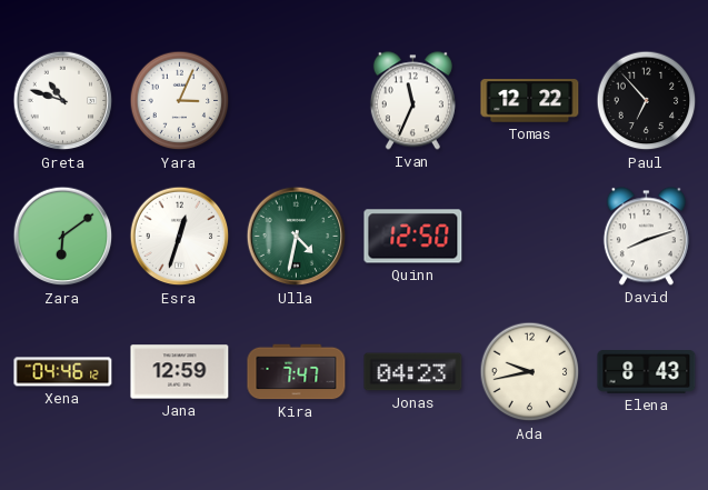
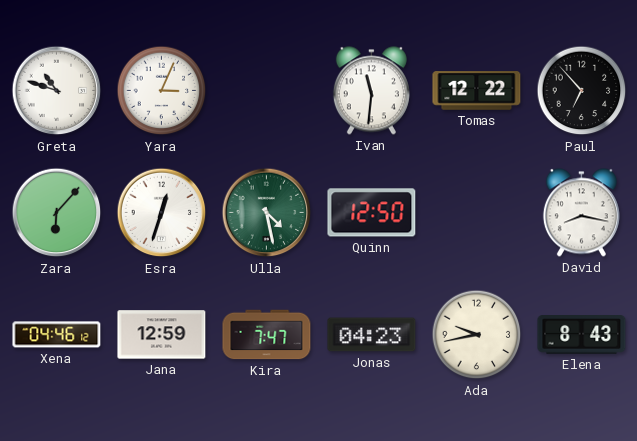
Ivan: 11:34 -> 11:31 (371, 91)
Zara: 6:09 -> 6:07 (57, 213)
Ulla: 4:32 -> 4:28 (267, 213)
David: 8:12 -> 8:17 (581, 213)
